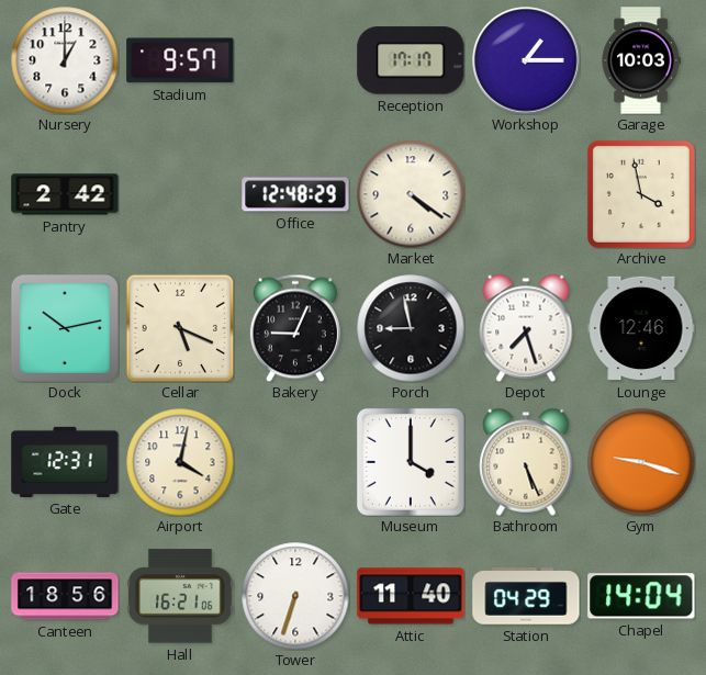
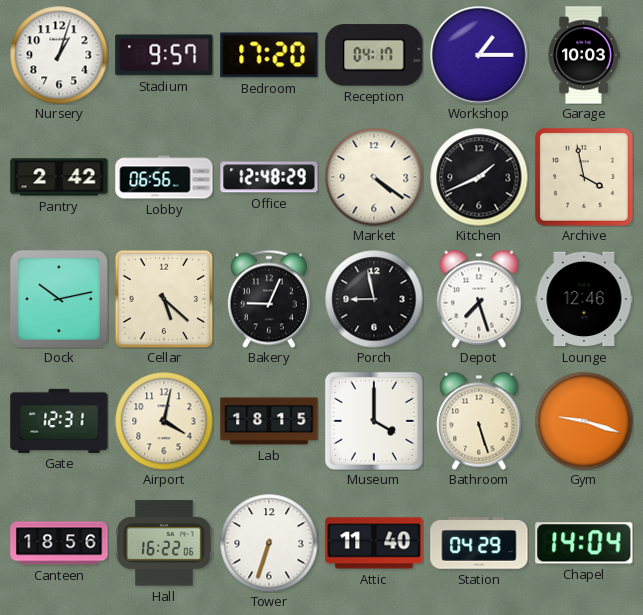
Nursery: 1:00 -> 1:03 (59, 55)
Bedroom: none -> 17:20 (269, 55)
Reception: 17:17 -> 04:17 (374, 55)
Lobby: none -> 06:56 (164, 177)
Kitchen: none -> 1:41 (479, 177)
Cellar: 5:19 -> 5:22 (164, 299)
Lab: none -> 18:15 (269, 421)
Bathroom: 5:26 -> 5:27 (479, 421)
Hall: 16:21 -> 16:22 (164, 543)
